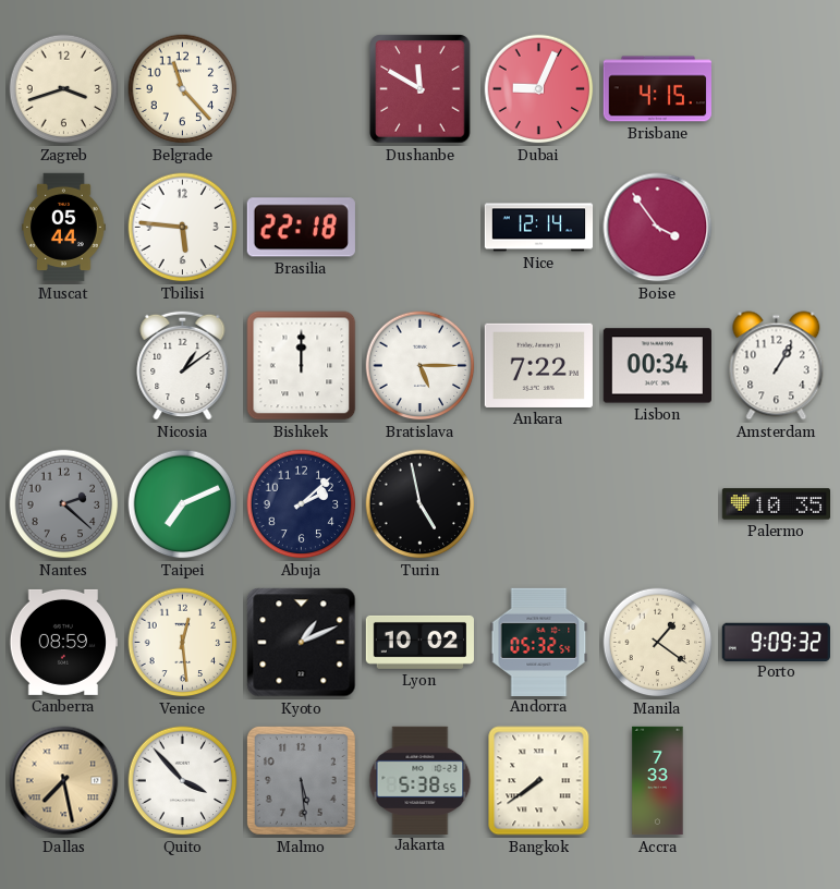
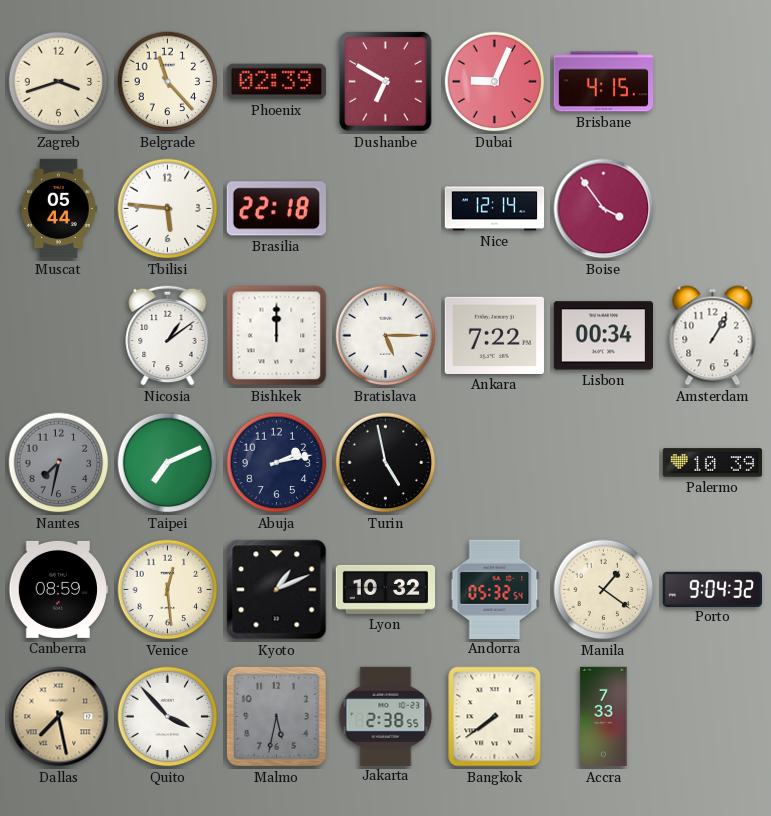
Phoenix: none -> 02:39 (276, 82)
Dushanbe: 11:50 -> 6:50 (386, 82)
Nantes: 2:22 -> 7:32 (59, 463)
Abuja: 2:08 -> 2:13 (277, 463)
Palermo: 10:35 -> 10:39 (713, 463)
Lyon: 10:02 -> 10:32 (385, 589)
Porto: 9:09 -> 9:04 (712, 589)
Malmo: 5:29 -> 5:32 (276, 716)
Jakarta: 5:38 -> 2:38 (386, 716)
